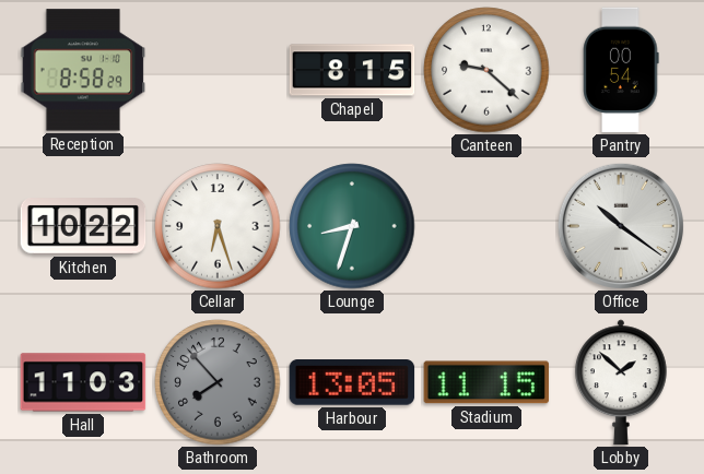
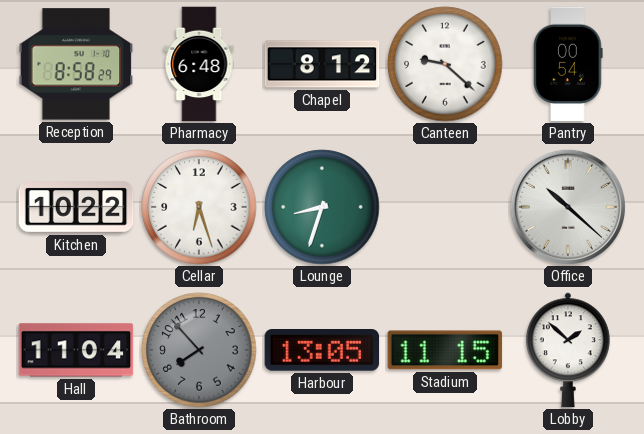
Pharmacy: none -> 6:48 (199, 64)
Chapel: 8:15 -> 8:12 (322, 64)
Office: 10:21 -> 10:22 (568, 207)
Hall: 11:03 -> 11:04 (76, 350)
